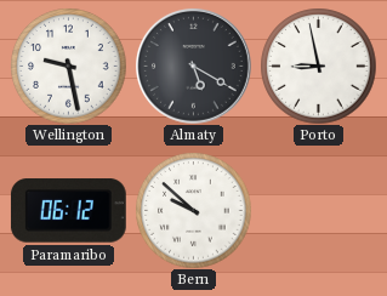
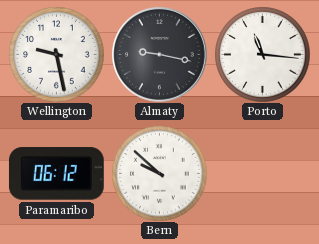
Almaty: 5:20 -> 9:17 (159, 54)
Porto: 8:58 -> 11:16 (262, 54)
